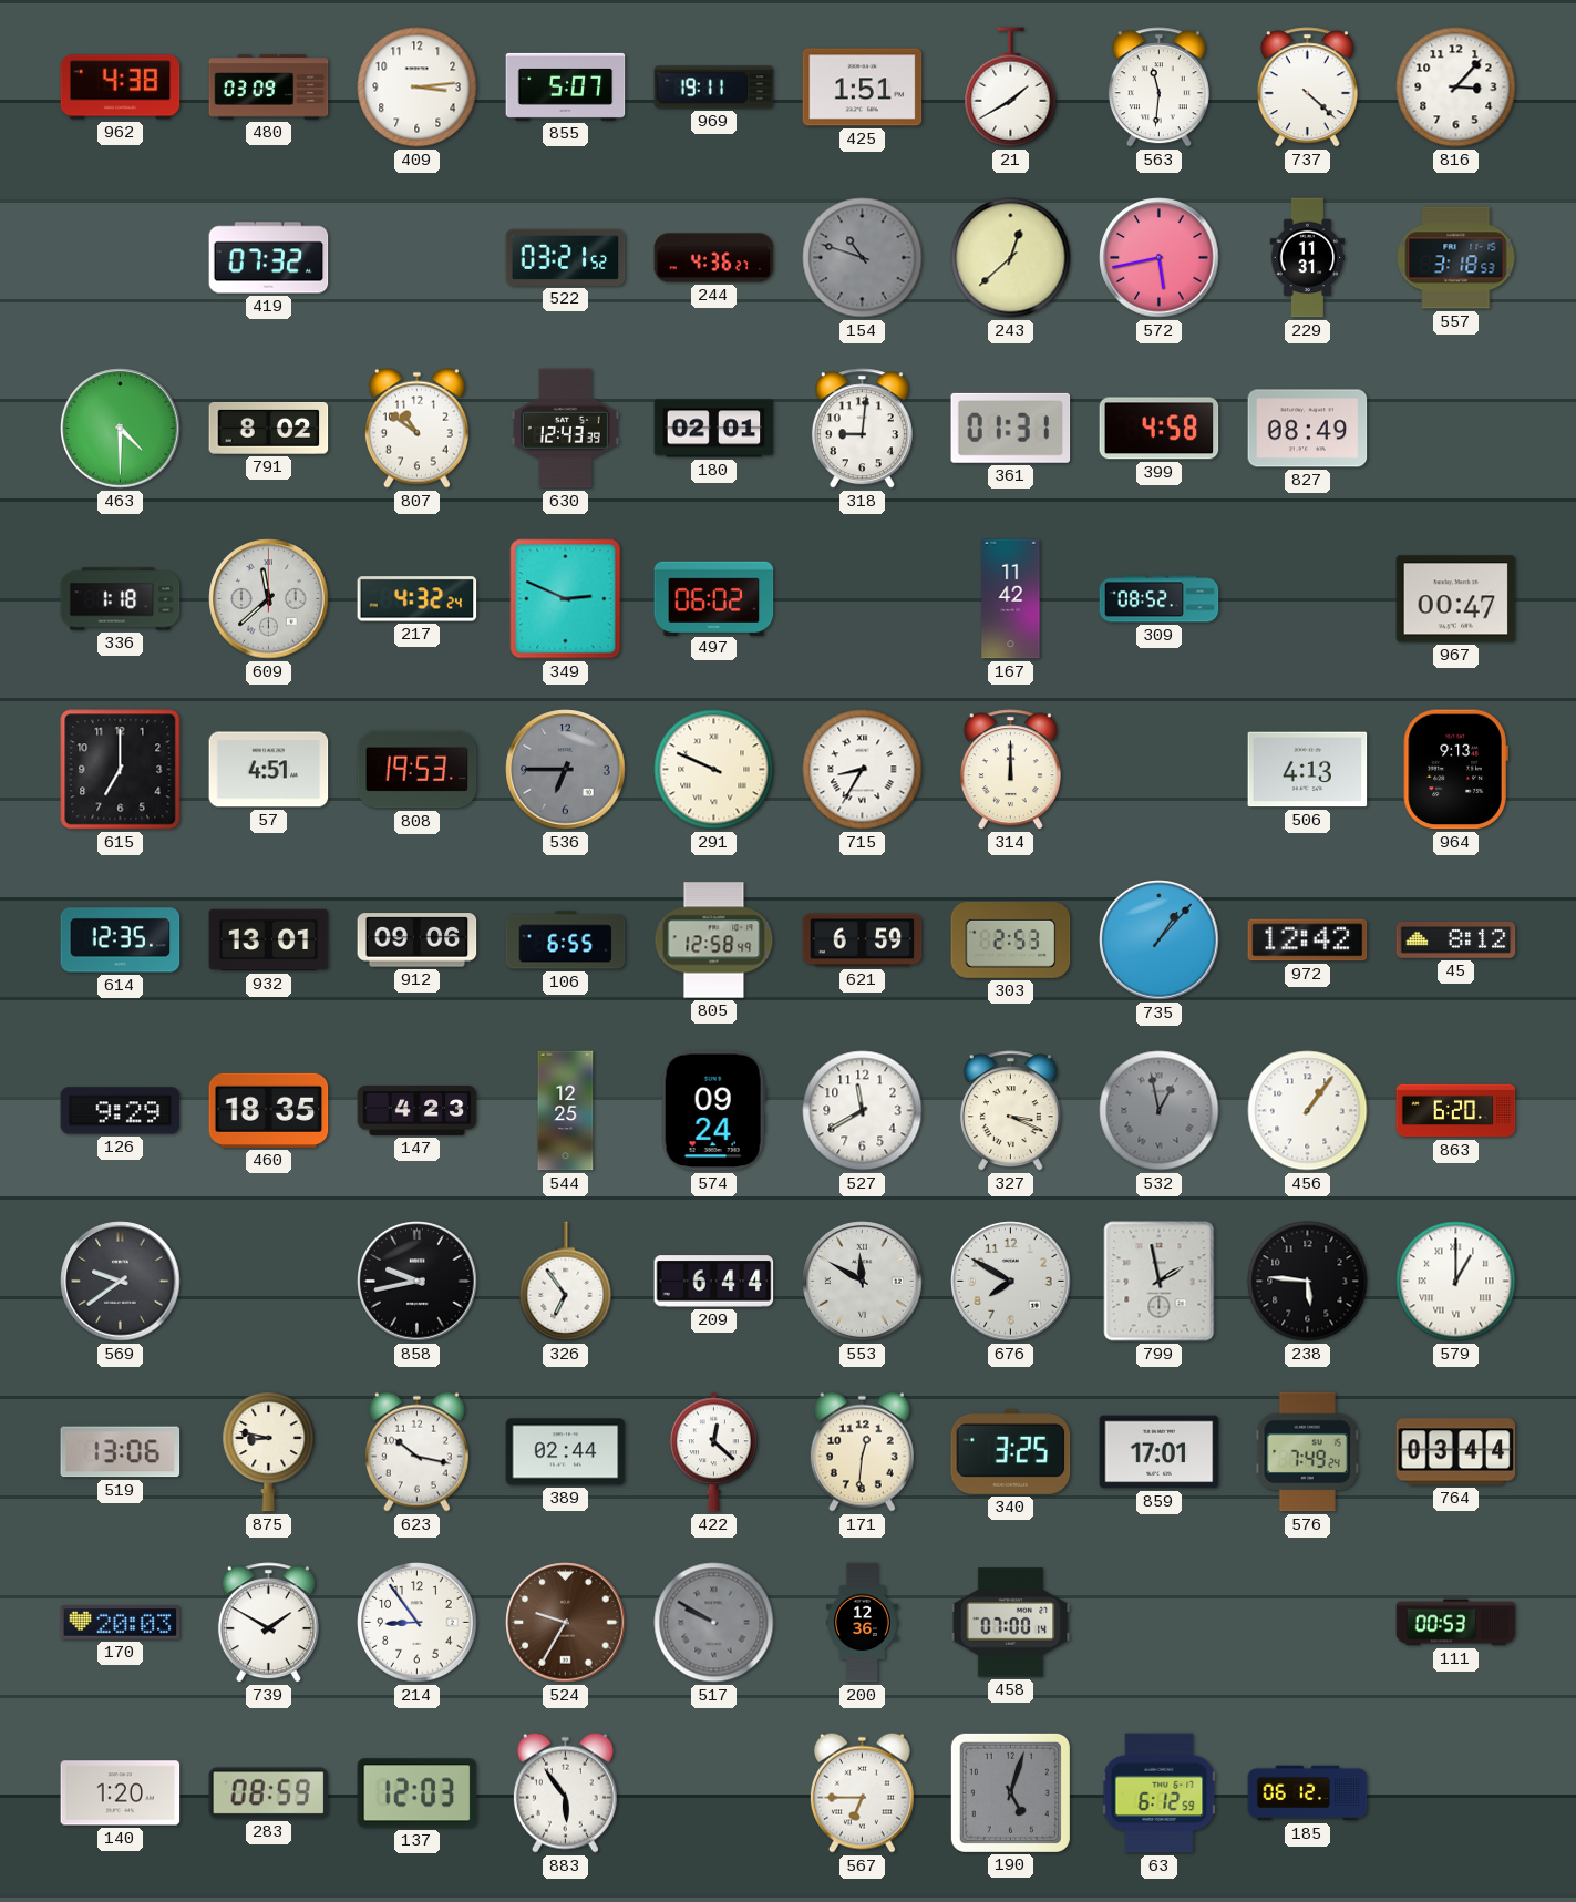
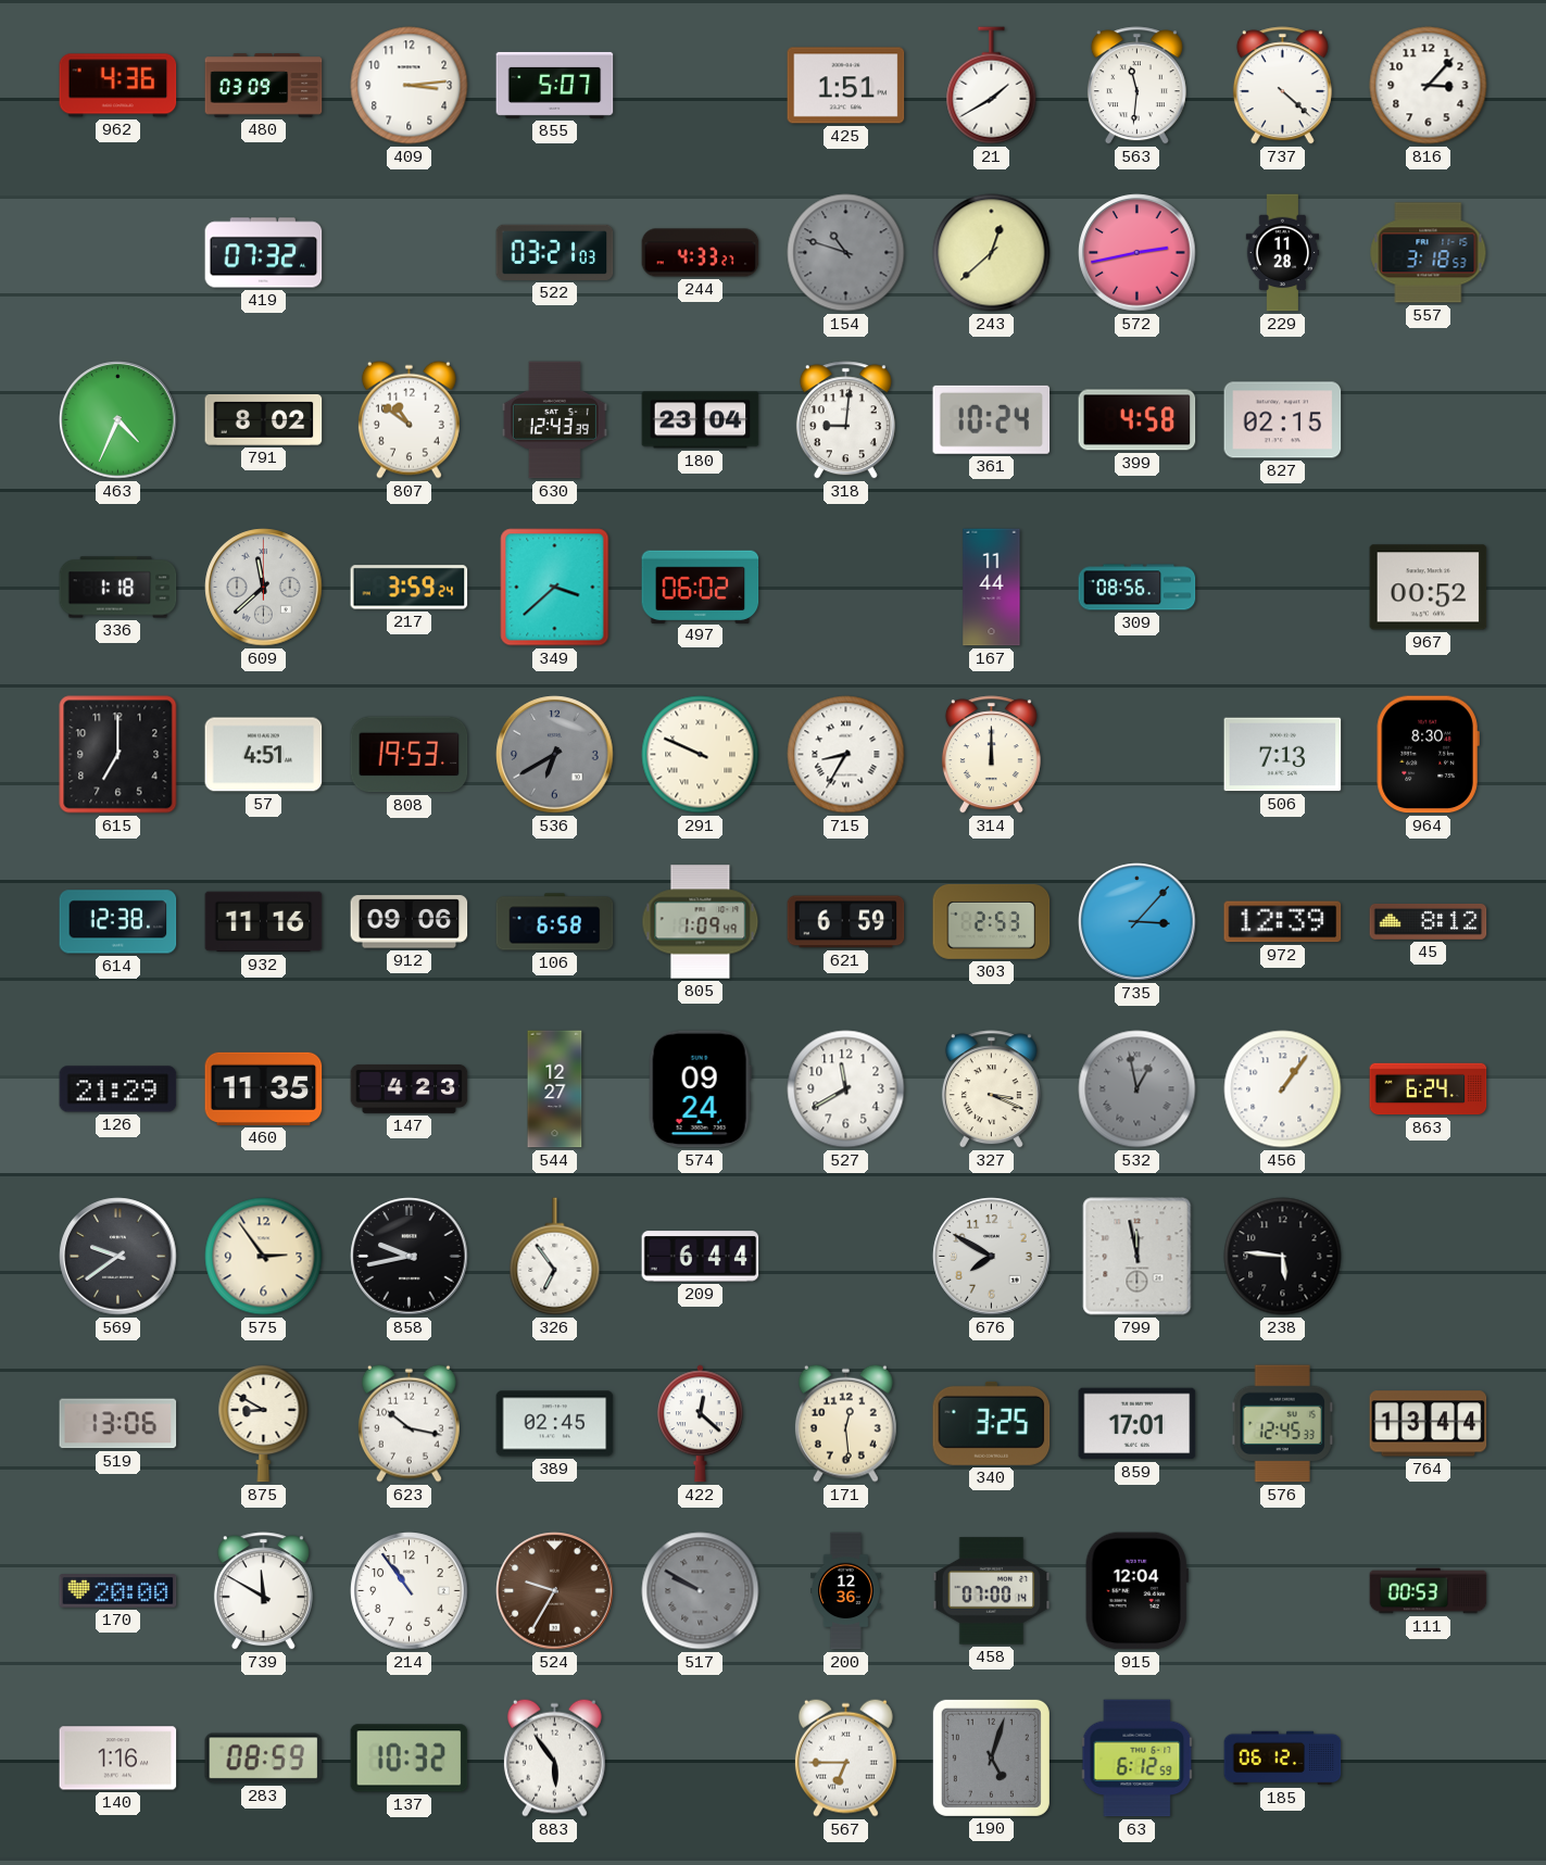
962: 4:38 -> 4:36 (118, 86)
969: 19:11 -> none (714, 88)
522: 03:21:52 -> 03:21:03 (555, 252)
244: 4:36 -> 4:33 (701, 253)
572: 5:43 -> 2:43 (1137, 253)
229: 11:31 -> 11:28 (1283, 253)
463: 4:30 -> 4:34 (118, 420)
180: 02:01 -> 23:04 (701, 420)
361: 01:31 -> 10:24 (992, 419)
827: 08:49 -> 02:15 (1283, 420)
217: 4:32 -> 3:59 (410, 588)
349: 2:49 -> 3:38 (555, 588)
167: 11:42 -> 11:44 (992, 588)
309: 08:52 -> 08:56 (1137, 588)
967: 00:47 -> 00:52 (1429, 588)
536: 6:45 -> 6:40 (555, 755)
506: 4:13 -> 7:13 (1283, 755)
964: 9:13 -> 8:30 (1428, 755)
614: 12:35 -> 12:38 (118, 922)
932: 13:01 -> 11:16 (264, 922)
106: 6:55 -> 6:58 (555, 922)
805: 12:58 -> 1:09 (701, 922)
735: 1:07 -> 3:07 (1137, 922)
972: 12:42 -> 12:39 (1283, 922)
126: 9:29 -> 21:29 (118, 1089)
460: 18:35 -> 11:35 (264, 1088)
544: 12:25 -> 12:27 (555, 1089)
863: 6:20 -> 6:24 (1429, 1089)
575: none -> 2:54 (264, 1257)
553: 11:50 -> none (863, 1282)
799: 1:58 -> 11:58 (1137, 1257)
579: 1:00 -> none (1456, 1282)
875: 8:47 -> 8:50 (264, 1423)
389: 02:44 -> 02:45 (555, 1424)
171: 12:31 -> 12:29 (845, 1423)
576: 7:49 -> 12:45 (1283, 1424)
764: 03:44 -> 13:44 (1429, 1424)
170: 20:03 -> 20:00 (118, 1591)
739: 1:50 -> 11:50 (263, 1591)
214: 8:54 -> 10:54 (410, 1591)
915: none -> 12:04 (1136, 1591)
140: 1:20 -> 1:16 (118, 1759)
137: 12:03 -> 10:32 (410, 1759)
